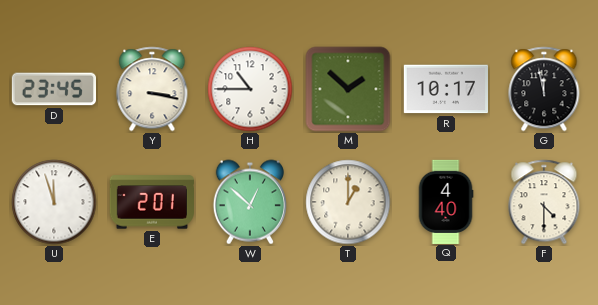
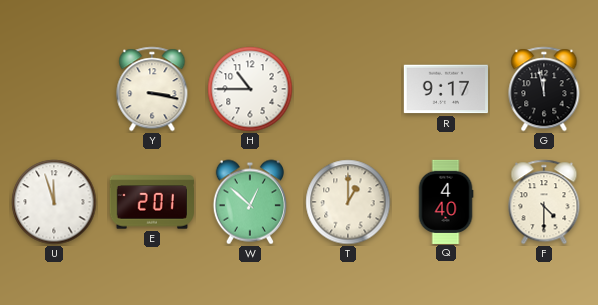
D: 23:45 -> none (53, 89)
M: 1:52 -> none (348, 89)
R: 10:17 -> 9:17 (445, 89)
